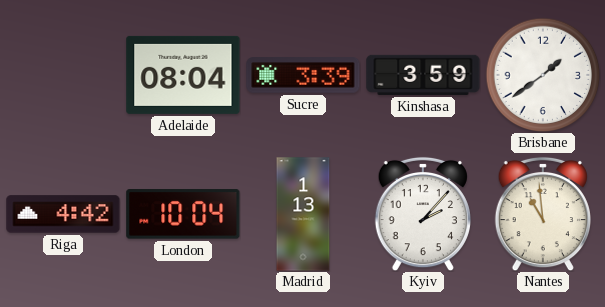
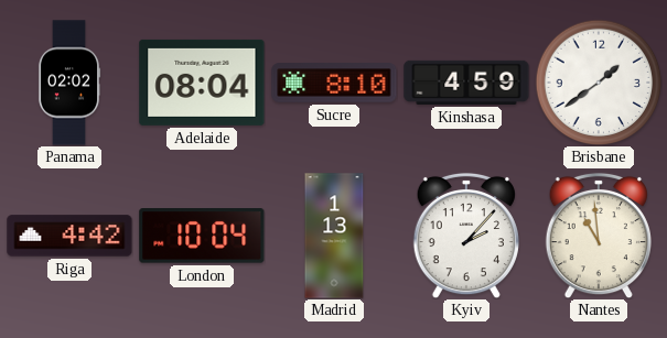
Panama: none -> 02:02 (69, 83)
Sucre: 3:39 -> 8:10 (334, 83)
Kinshasa: 3:59 -> 4:59 (466, 83)
